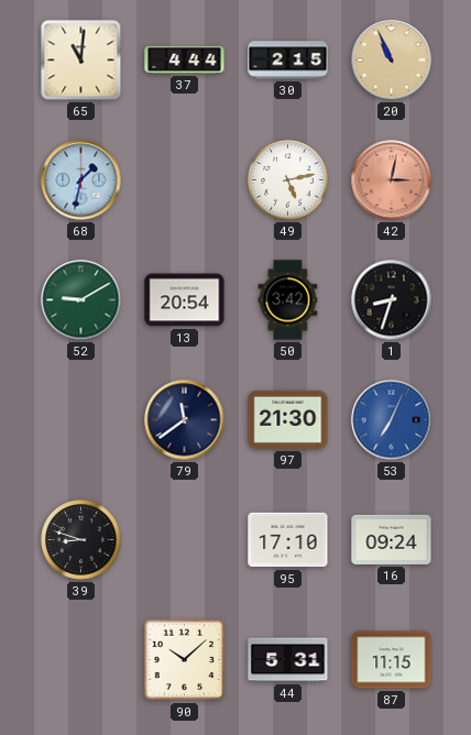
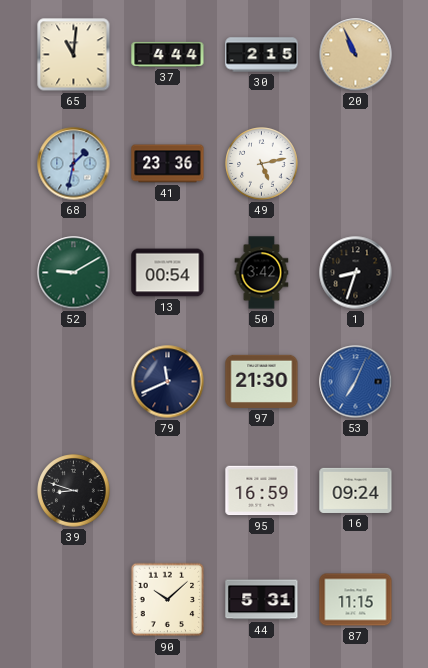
41: none -> 23:36 (168, 164)
42: 3:02 -> none (392, 180)
13: 20:54 -> 00:54 (168, 273)
79: 11:39 -> 11:41 (168, 382)
95: 17:10 -> 16:59 (262, 491)
